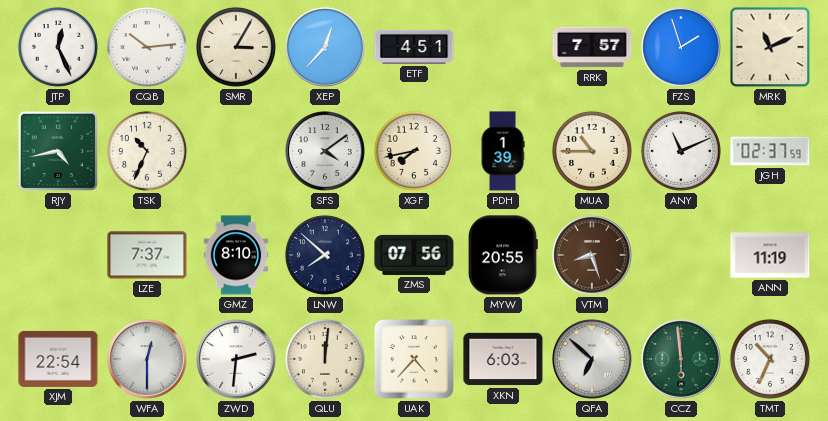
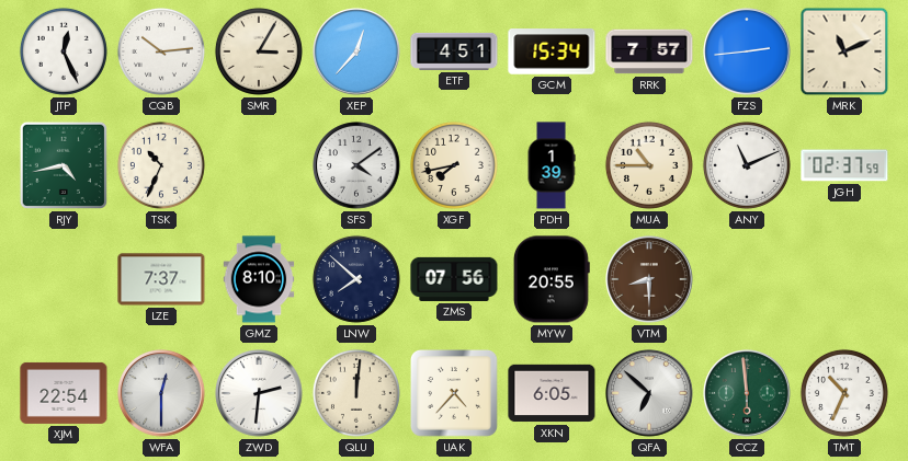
GCM: none -> 15:34 (552, 51)
FZS: 1:57 -> 2:44 (747, 51)
VTM: 8:27 -> 8:30 (649, 279)
ANN: 11:19 -> none (770, 255)
XKN: 6:03 -> 6:05 (552, 393)
